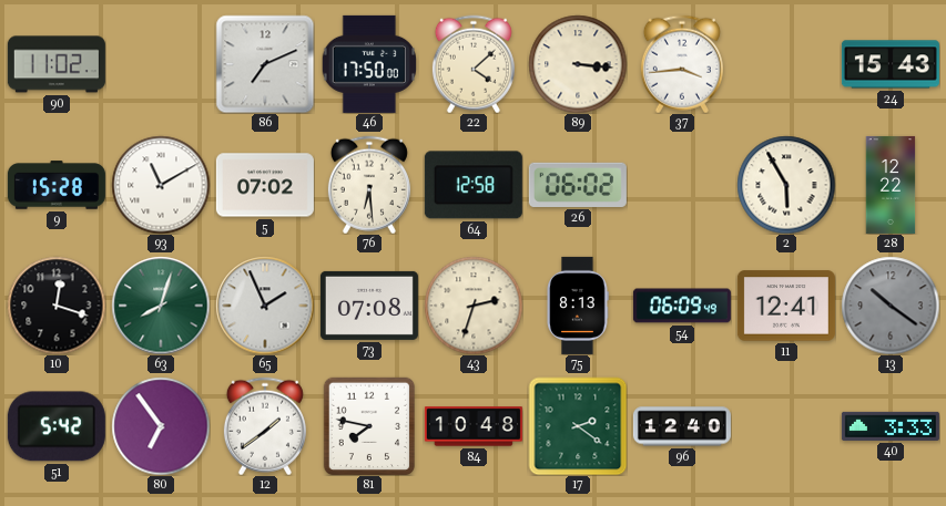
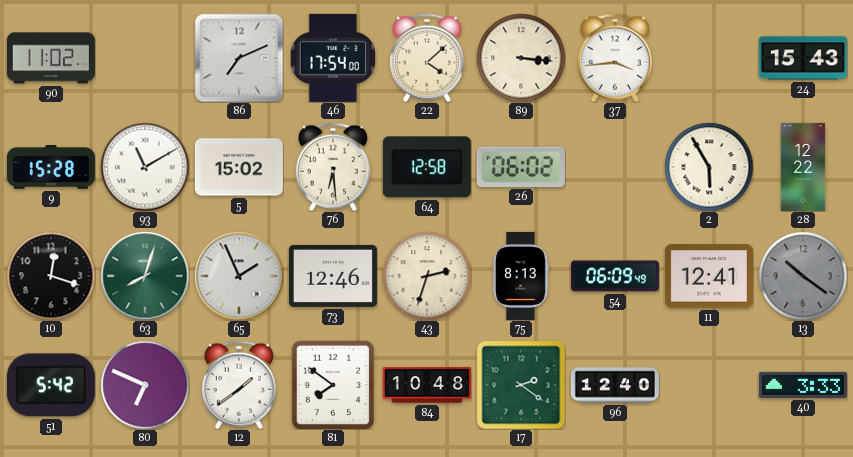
46: 17:50 -> 17:54 (332, 58)
5: 07:02 -> 15:02 (239, 167)
73: 07:08 -> 12:46 (333, 276)
80: 6:54 -> 6:49 (145, 385)
81: 7:47 -> 7:51 (332, 385)
